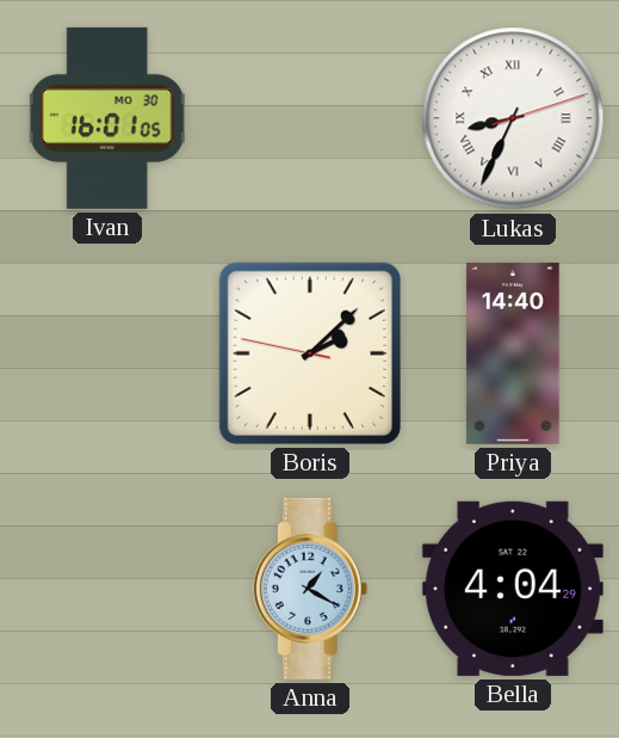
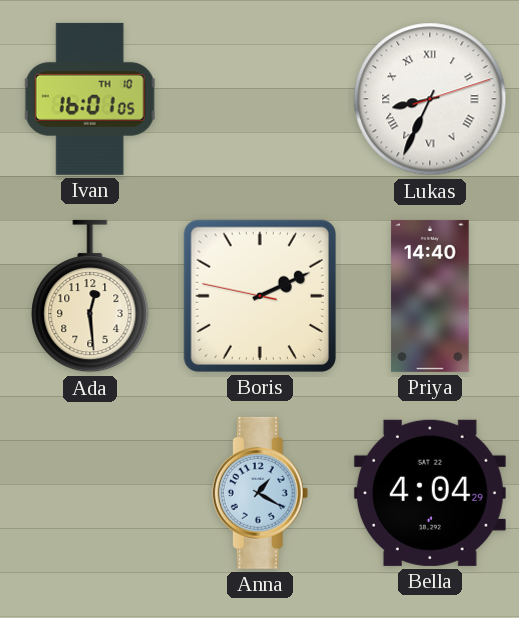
Ivan date: MO 30 -> TH 10 (90, 99)
Ada: none -> 12:29 (90, 296)
Boris: 2:07 -> 2:10 (260, 296)
